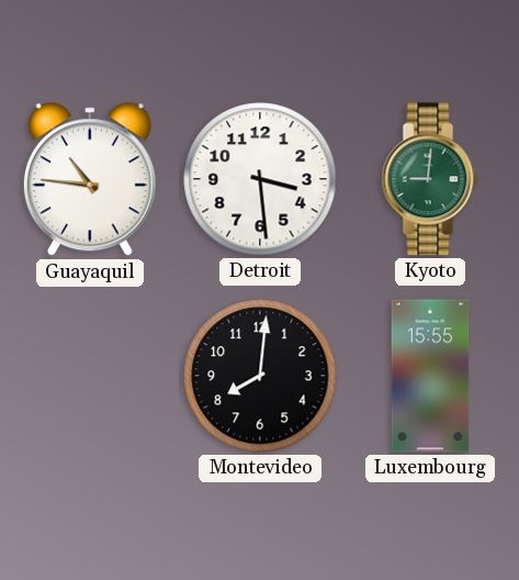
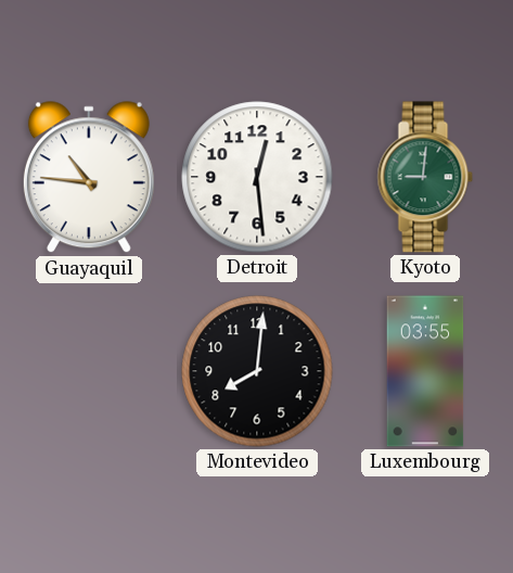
Detroit: 3:29 -> 12:29 (257, 177)
Luxembourg: 15:55 -> 03:55 (425, 371)
